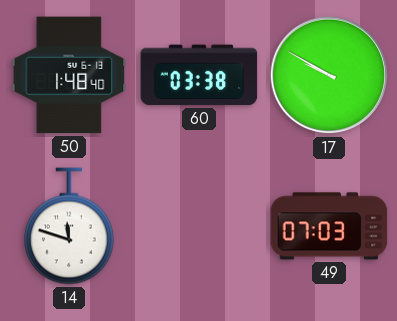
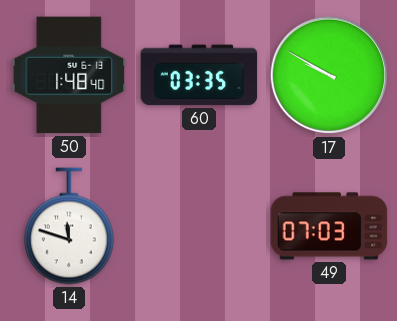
60: 03:38 -> 03:35 (199, 75)
